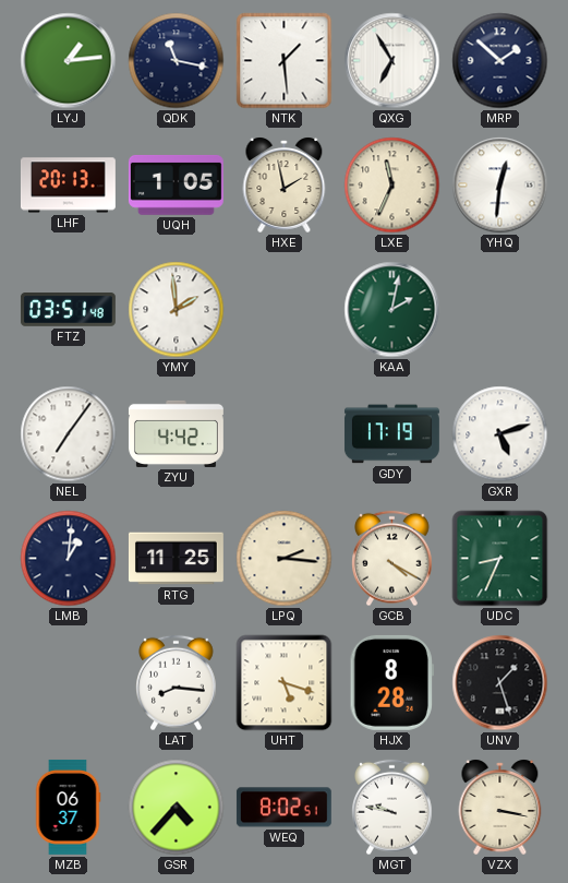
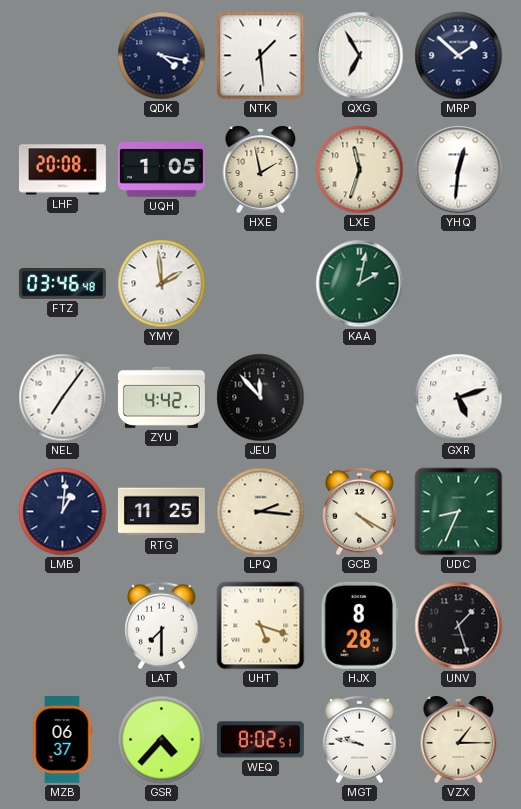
LYJ: 1:14 -> none (69, 61)
QDK: 11:17 -> 4:17 (162, 56)
LHF: 20:13 -> 20:08 (62, 170)
LXE: 11:34 -> 11:33 (360, 170)
FTZ: 03:51 -> 03:46 (62, 284)
JEU: none -> 11:53 (261, 398)
GDY: 17:19 -> none (391, 434)
LAT: 8:16 -> 7:30 (162, 626)
VZX: 3:17 -> 1:15 (459, 739)
